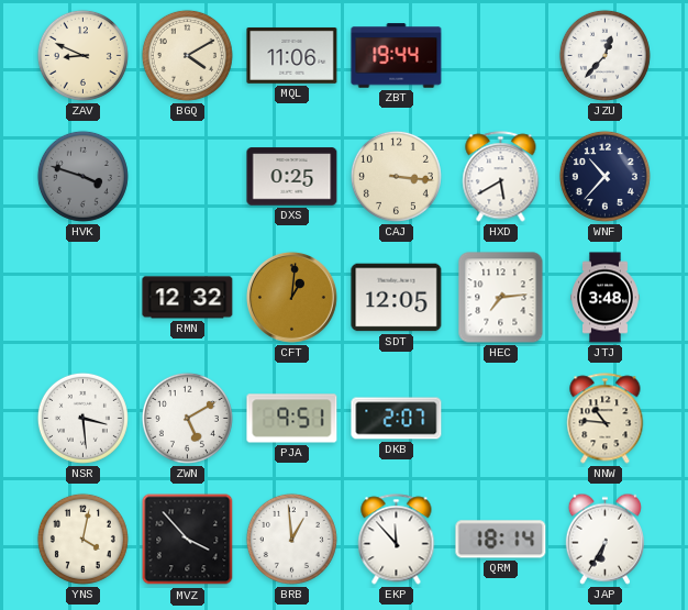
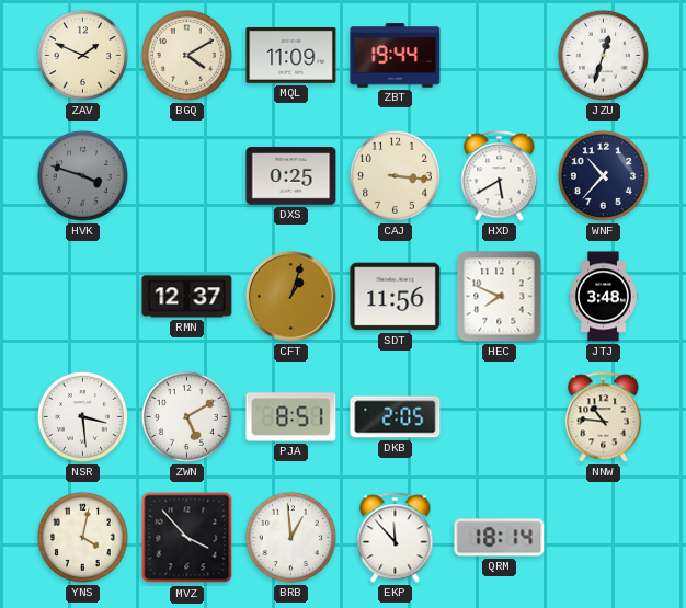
ZAV: 8:49 -> 1:49 (82, 55)
MQL: 11:06 -> 11:09 (291, 55)
JZU: 12:37 -> 12:33 (603, 55)
RMN: 12:32 -> 12:37 (187, 297)
CFT: 1:01 -> 1:03 (290, 296)
SDT: 12:05 -> 11:56 (396, 297)
HEC: 7:14 -> 7:49 (500, 297)
PJA: 9:51 -> 8:51 (291, 417)
DKB: 2:07 -> 2:05 (396, 417)
JAP: 6:35 -> none (604, 539)
